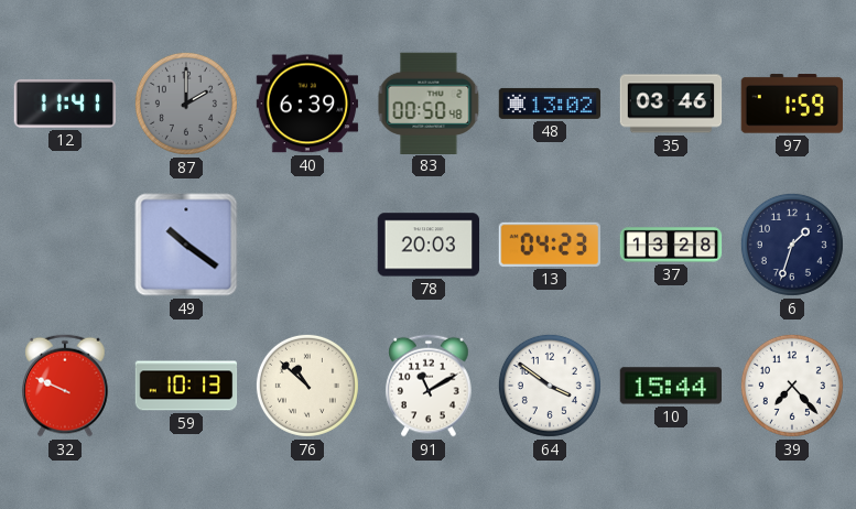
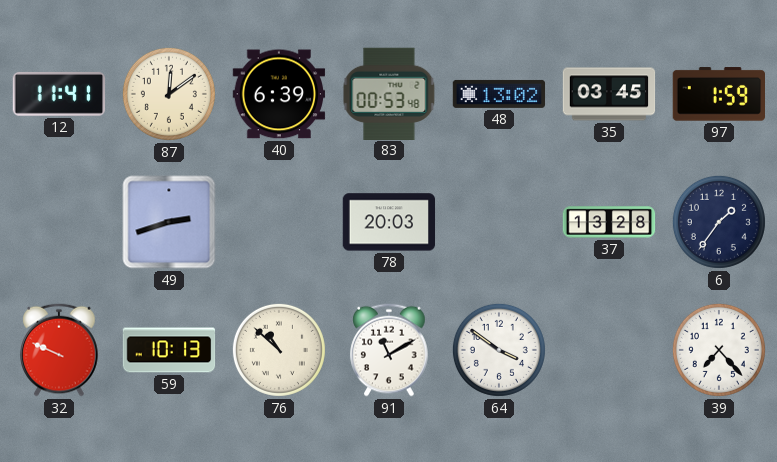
87: 2:00 -> 12:09 (169, 94)
87 dial: grey -> cream (169, 94)
83: 00:50 -> 00:53 (389, 93)
35: 03:46 -> 03:45 (609, 94)
49: 10:21 -> 2:42 (169, 222)
13: 04:23 -> none (549, 245)
6: 1:33 -> 1:36 (719, 222)
10: 15:44 -> none (671, 386)
